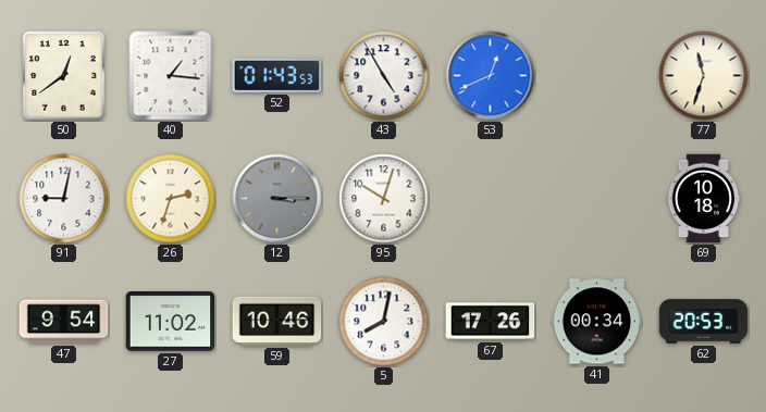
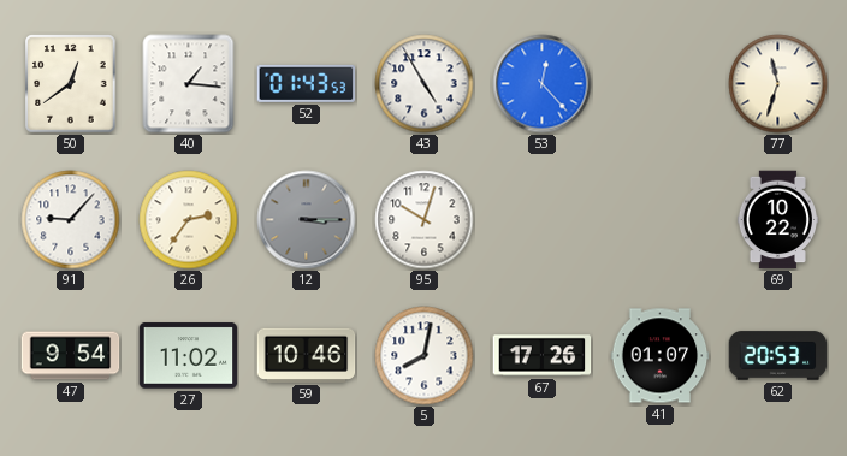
53: 12:41 -> 12:23 (543, 84)
91: 9:02 -> 9:07 (71, 220)
26: 2:33 -> 2:36 (189, 220)
69: 10:18 -> 10:22 (777, 220)
41: 00:34 -> 01:07 (661, 356)
